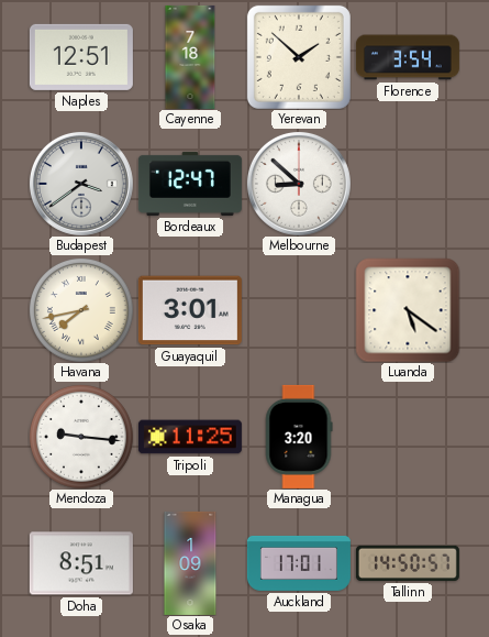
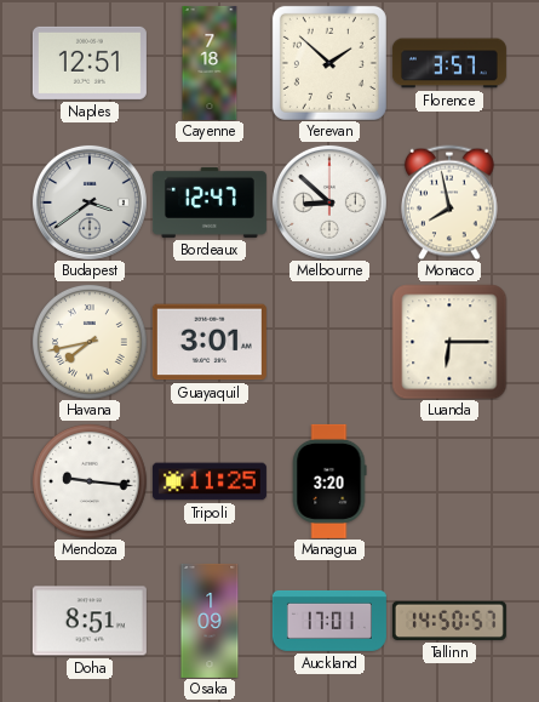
Florence: 3:54 -> 3:57 (449, 63)
Monaco: none -> 7:58 (451, 202)
Luanda: 5:21 -> 6:15 (449, 342)
